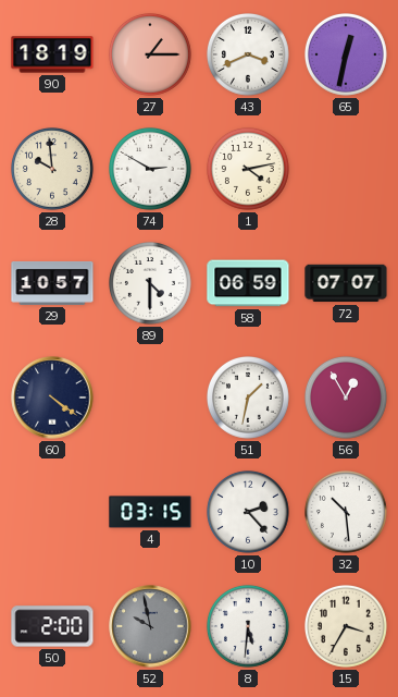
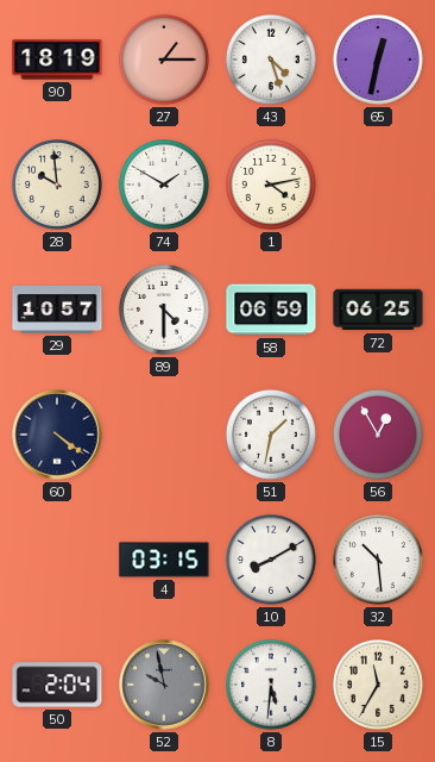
43: 3:41 -> 4:27 (272, 61)
74: 2:50 -> 1:50 (165, 186)
72: 07:07 -> 06:25 (378, 310)
10: 2:23 -> 8:10 (272, 561)
50: 2:00 -> 2:04 (57, 685)
15: 3:35 -> 11:35 (379, 686)
